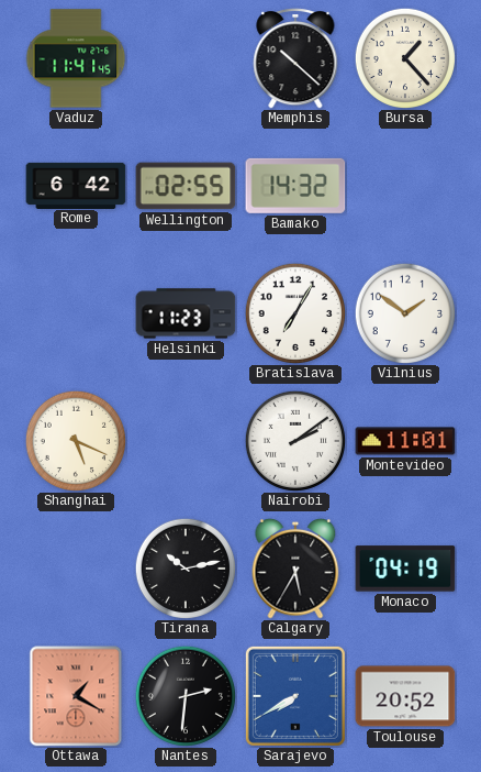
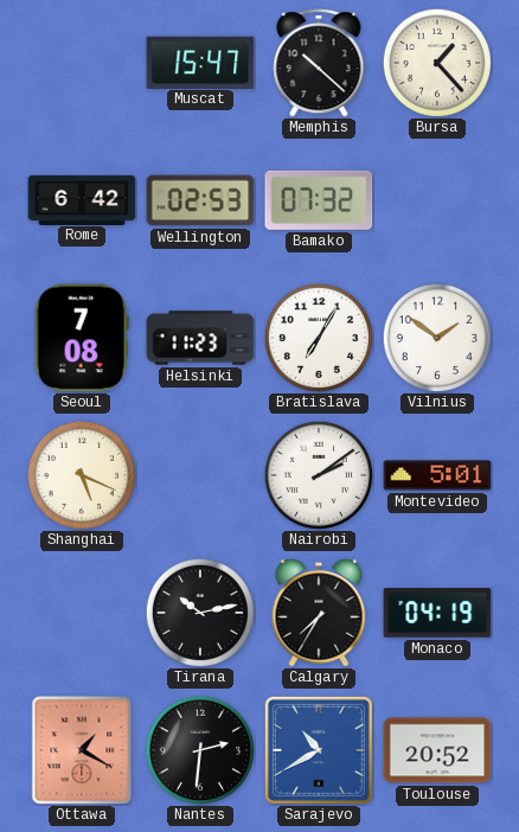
Vaduz: 11:41 -> none (76, 58)
Muscat: none -> 15:47 (200, 62)
Wellington: 02:55 -> 02:53 (200, 200)
Bamako: 14:32 -> 07:32 (319, 200)
Seoul: none -> 7:08 (82, 338)
Montevideo: 11:01 -> 5:01 (437, 475)
Calgary: 5:35 -> 7:35 (319, 613)
Sarajevo: 7:40 -> 10:40 (319, 750)
